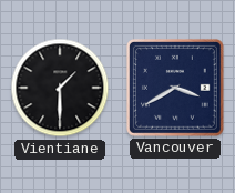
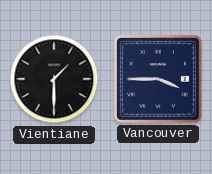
Vancouver: 3:40 -> 3:45 (158, 79)
